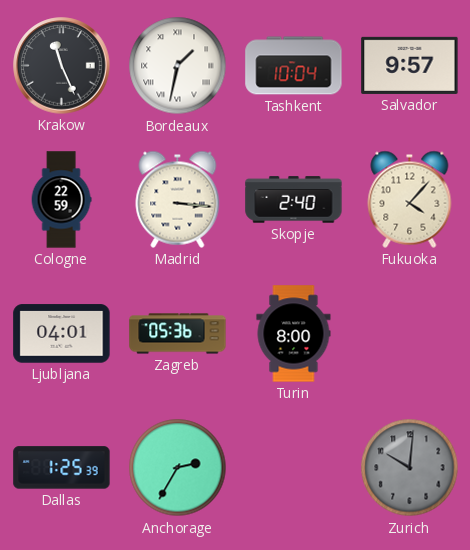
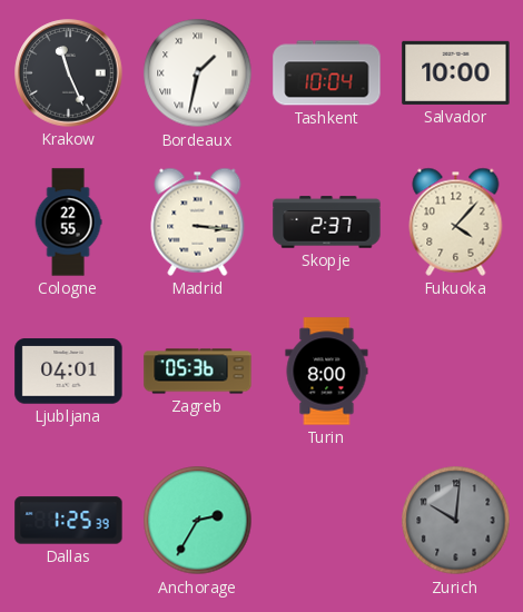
Salvador: 9:57 -> 10:00 (456, 72)
Cologne: 22:59 -> 22:55 (68, 223)
Skopje: 2:40 -> 2:37 (327, 223)
